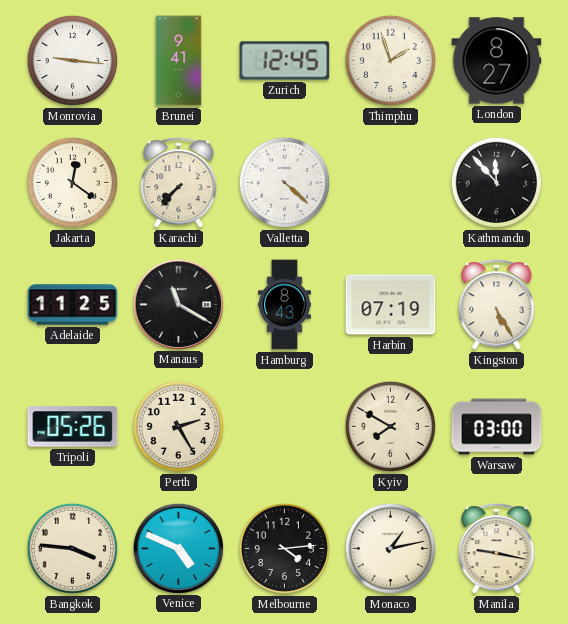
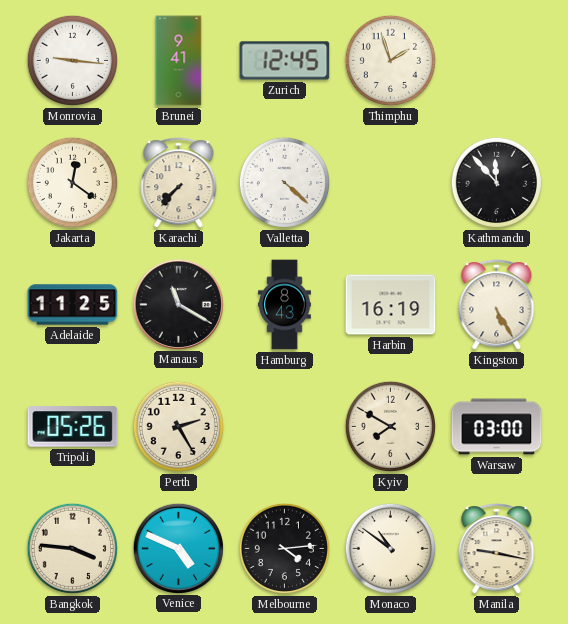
London: 8:27 -> none (497, 61)
Harbin: 07:19 -> 16:19 (391, 305)
Monaco: 1:13 -> 10:51 (390, 548)
